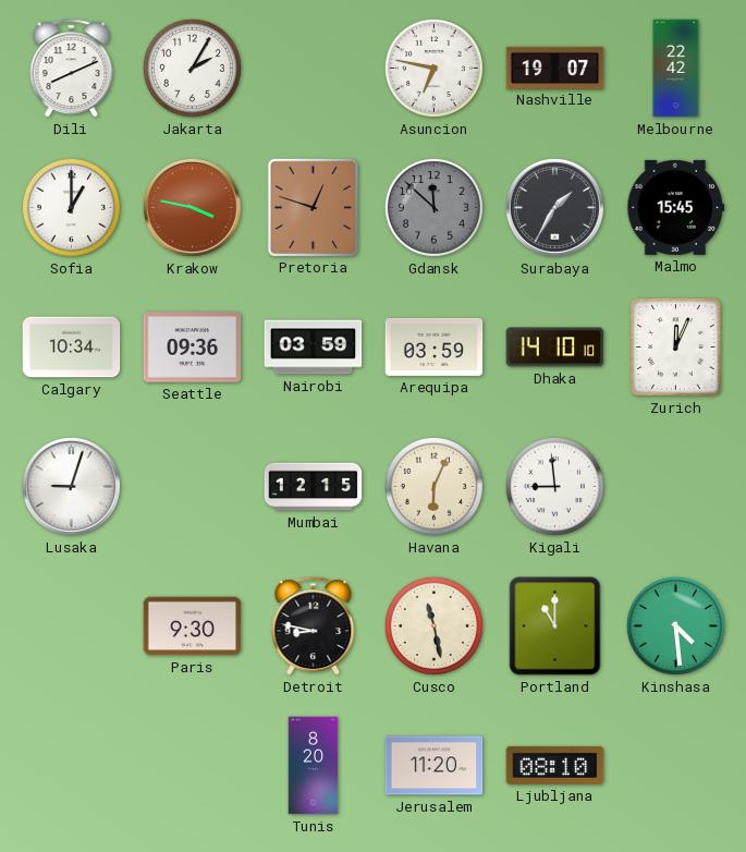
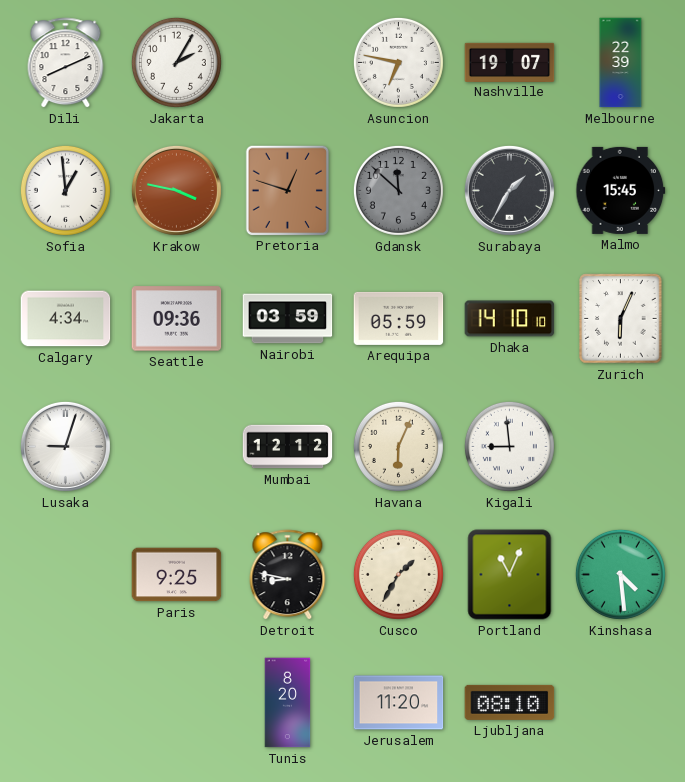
Melbourne: 22:42 -> 22:39 (621, 63)
Sofia: 1:00 -> 12:59 (65, 190)
Calgary: 10:34 -> 4:34 (66, 319)
Arequipa: 03:59 -> 05:59 (399, 318)
Zurich: 12:04 -> 6:04 (621, 319)
Mumbai: 12:15 -> 12:12 (288, 447)
Paris: 9:30 -> 9:25 (177, 575)
Cusco: 11:28 -> 1:35 (398, 574)
Portland: 11:00 -> 11:04 (510, 575)
